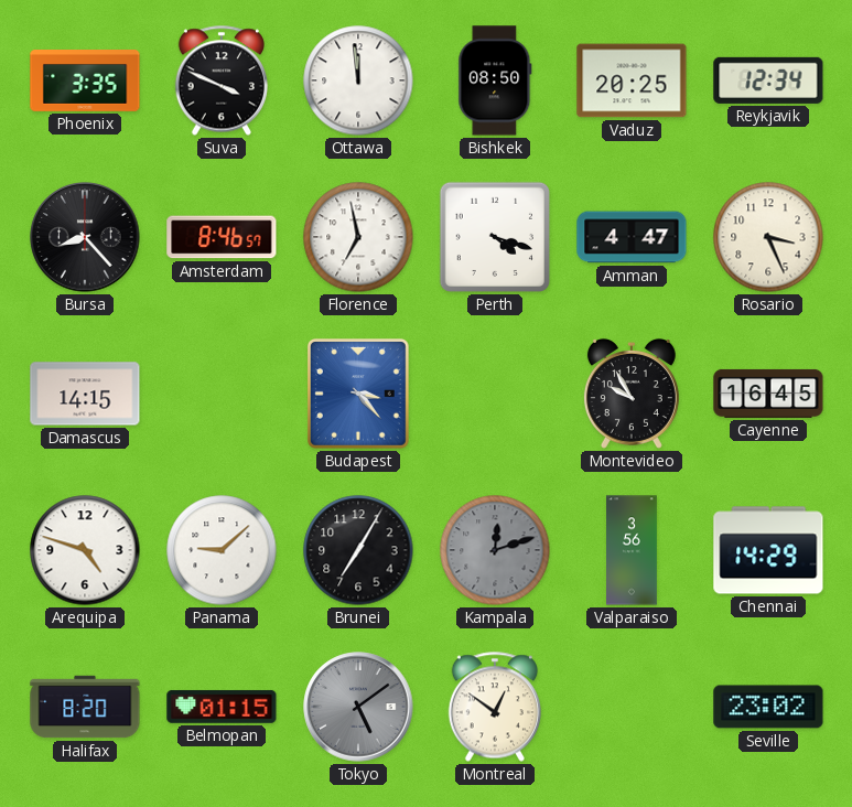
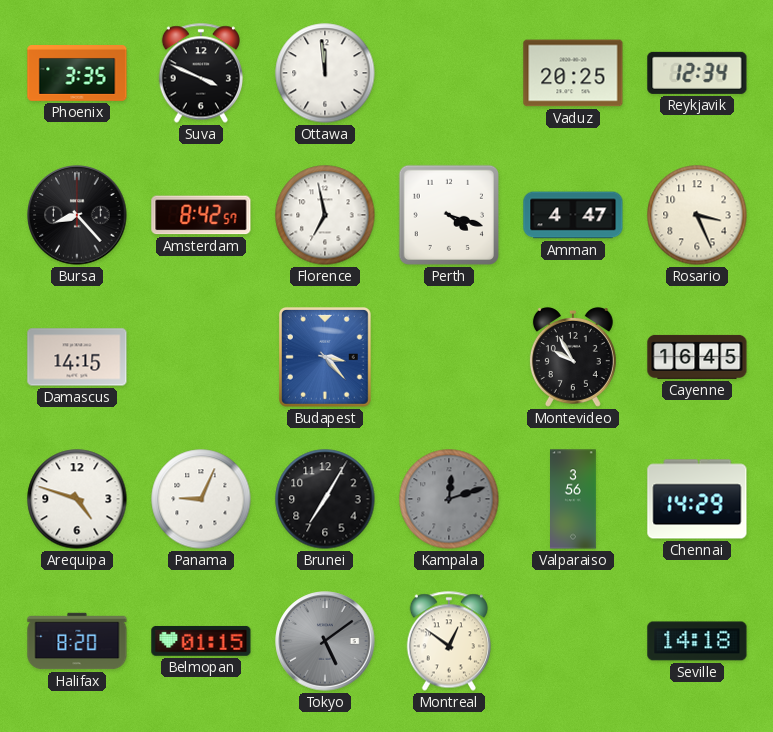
Bishkek: 08:50 -> none (495, 80)
Amsterdam: 8:46 -> 8:42 (201, 215)
Panama: 9:08 -> 9:04 (201, 499)
Seville: 23:02 -> 14:18 (697, 641)
